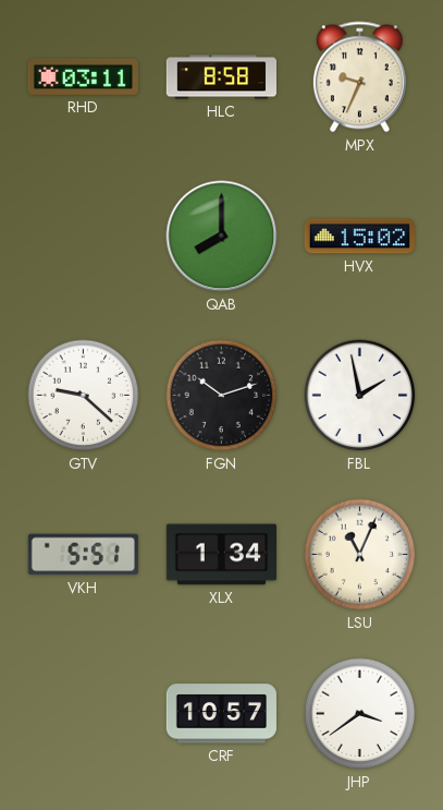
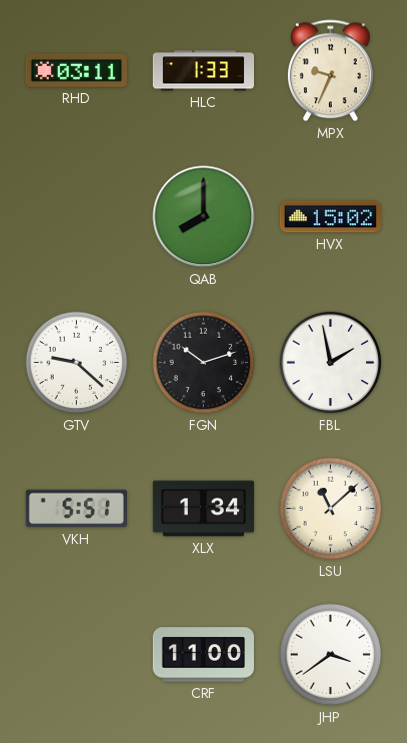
HLC: 8:58 -> 1:33 (203, 71)
LSU: 11:04 -> 11:08 (331, 509)
CRF: 10:57 -> 11:00 (203, 655)
